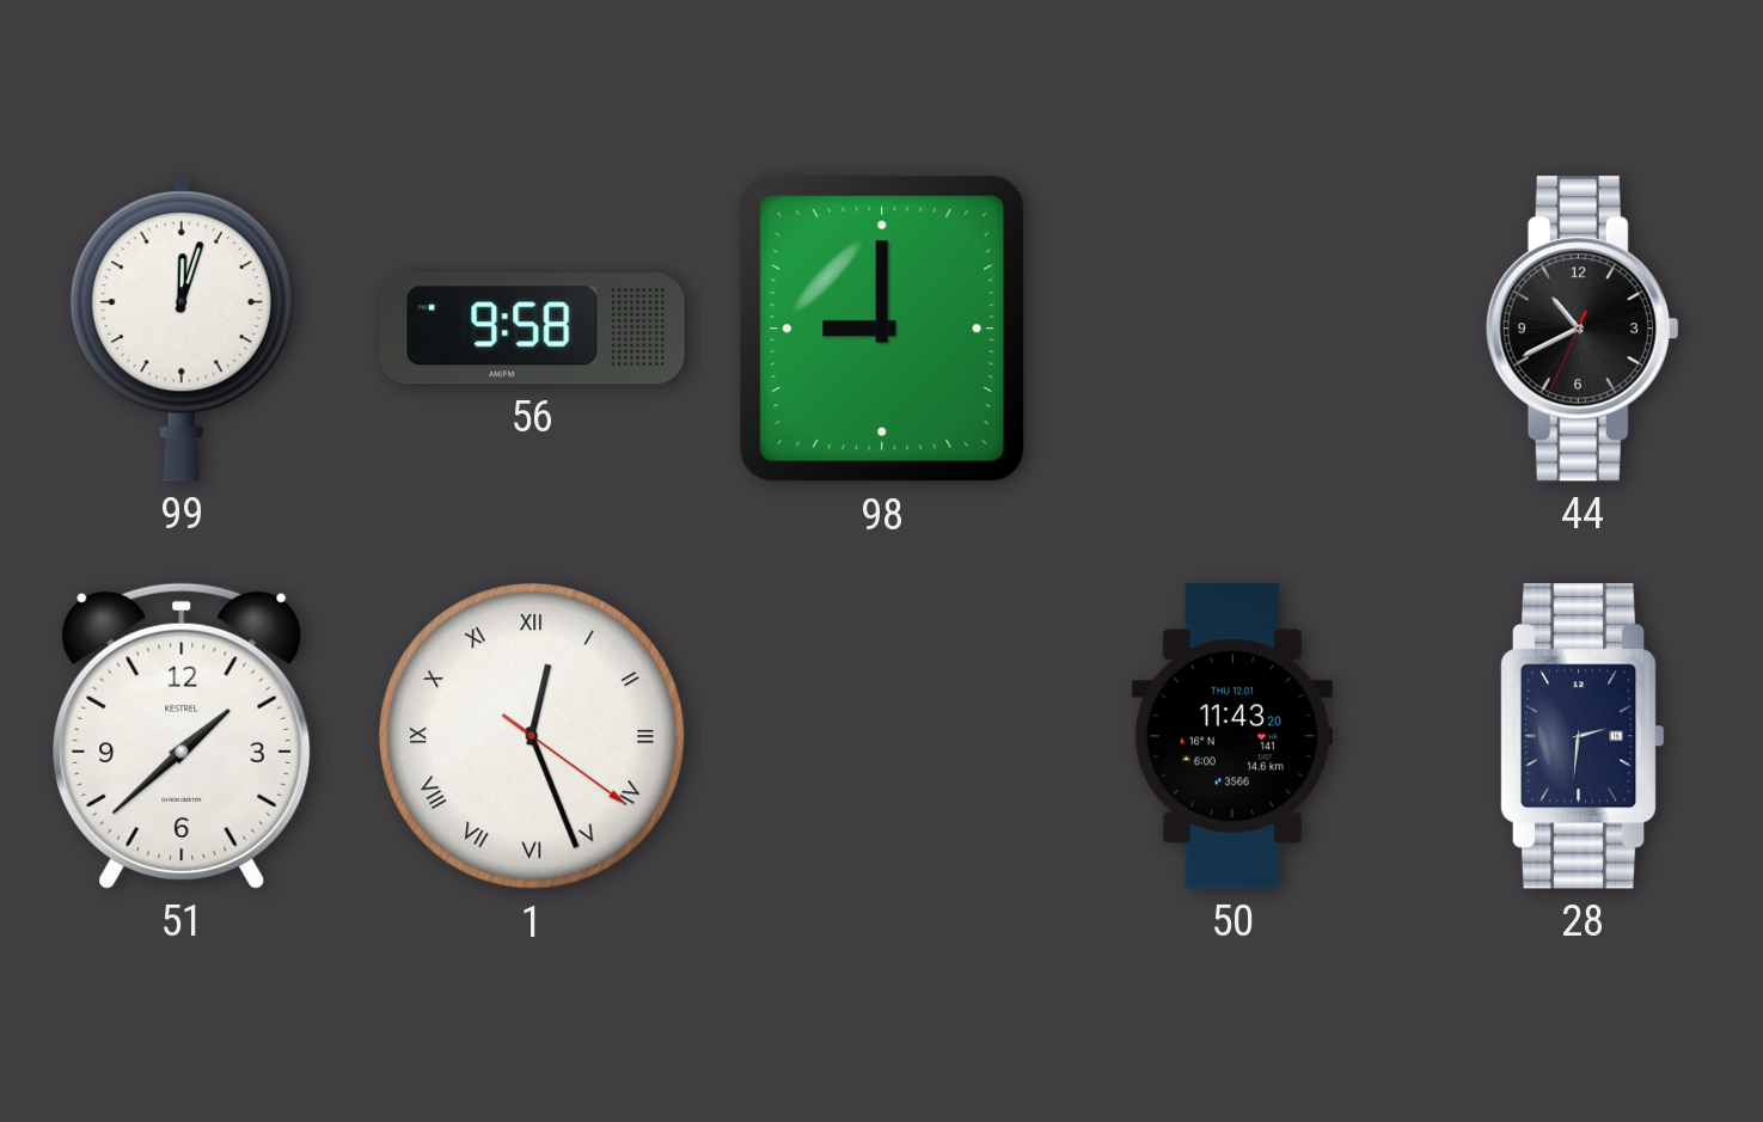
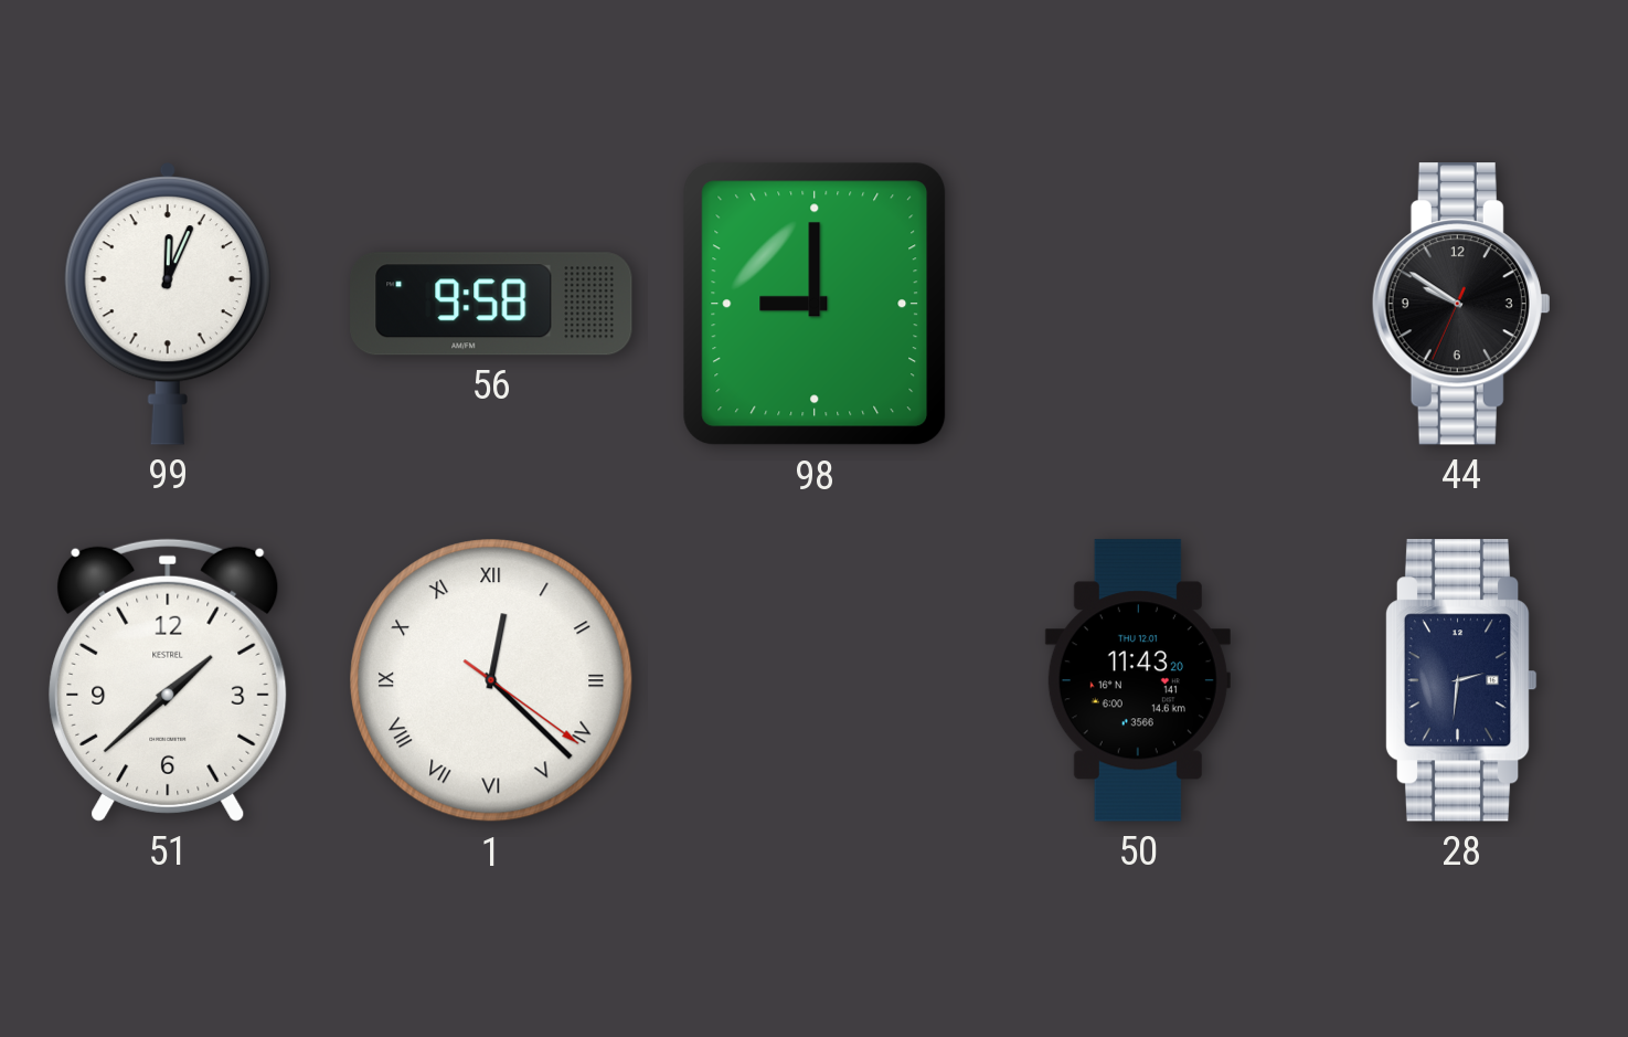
99: 12:03 -> 12:04 (168, 304)
44: 10:40 -> 9:50 (1461, 304)
1: 12:26 -> 12:22 (491, 680)
